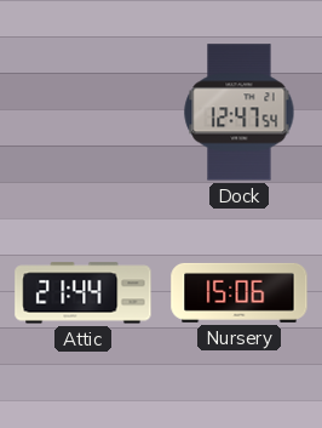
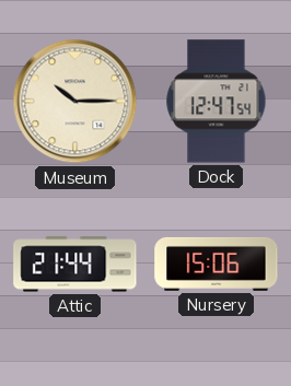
Museum: none -> 10:15 (75, 102)
